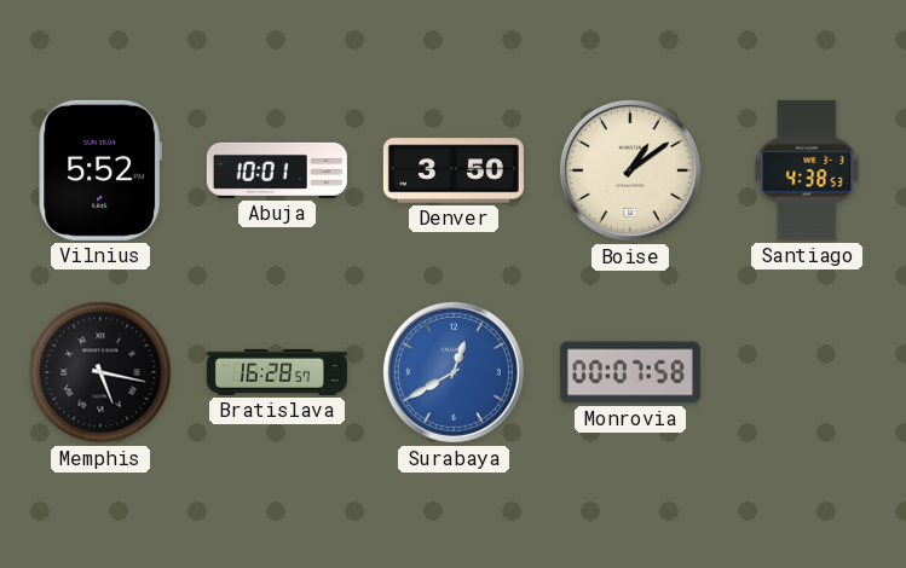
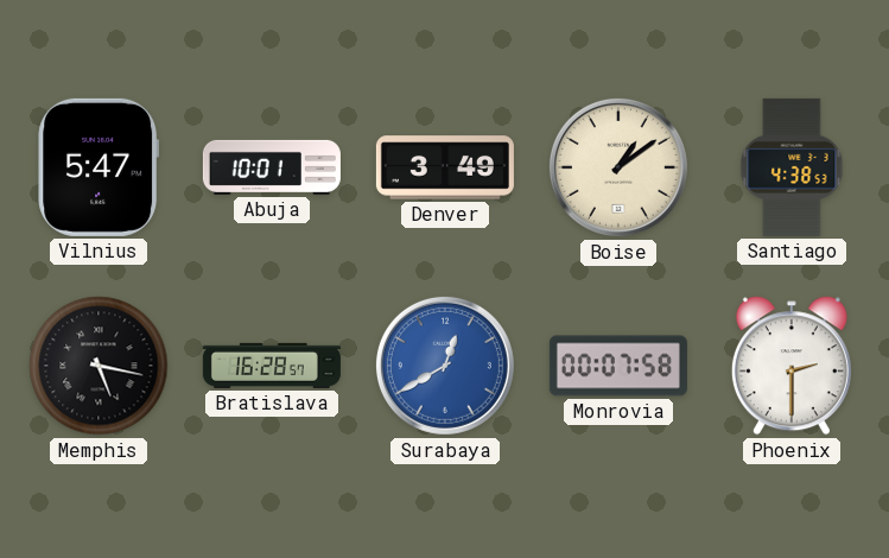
Vilnius: 5:52 -> 5:47 (99, 167)
Denver: 3:50 -> 3:49 (445, 167)
Phoenix: none -> 2:30 (792, 366)
